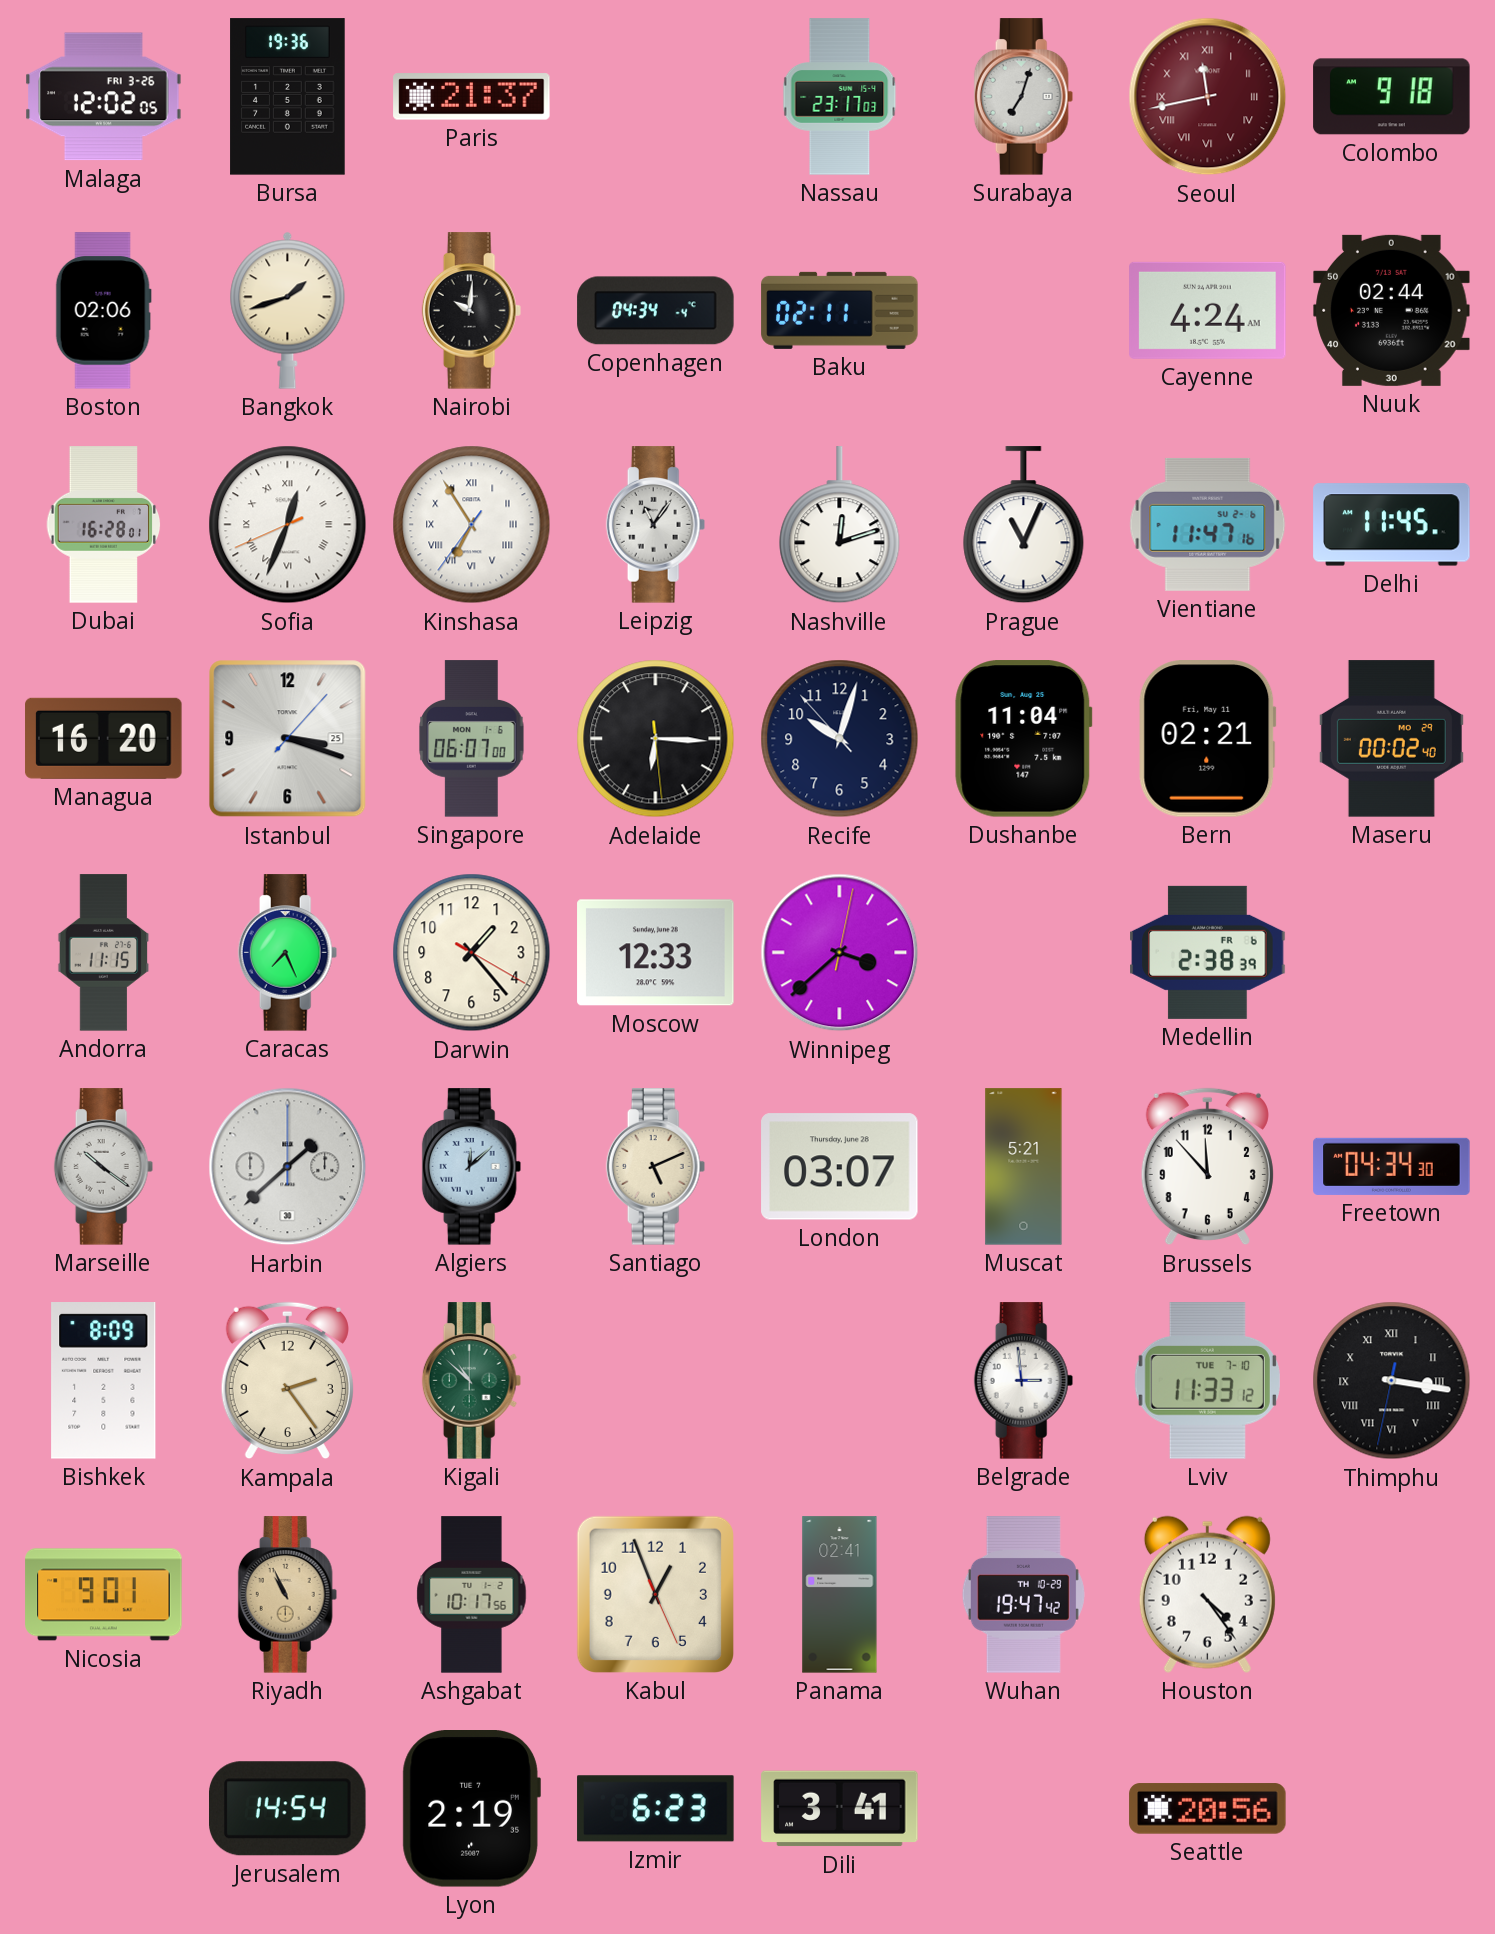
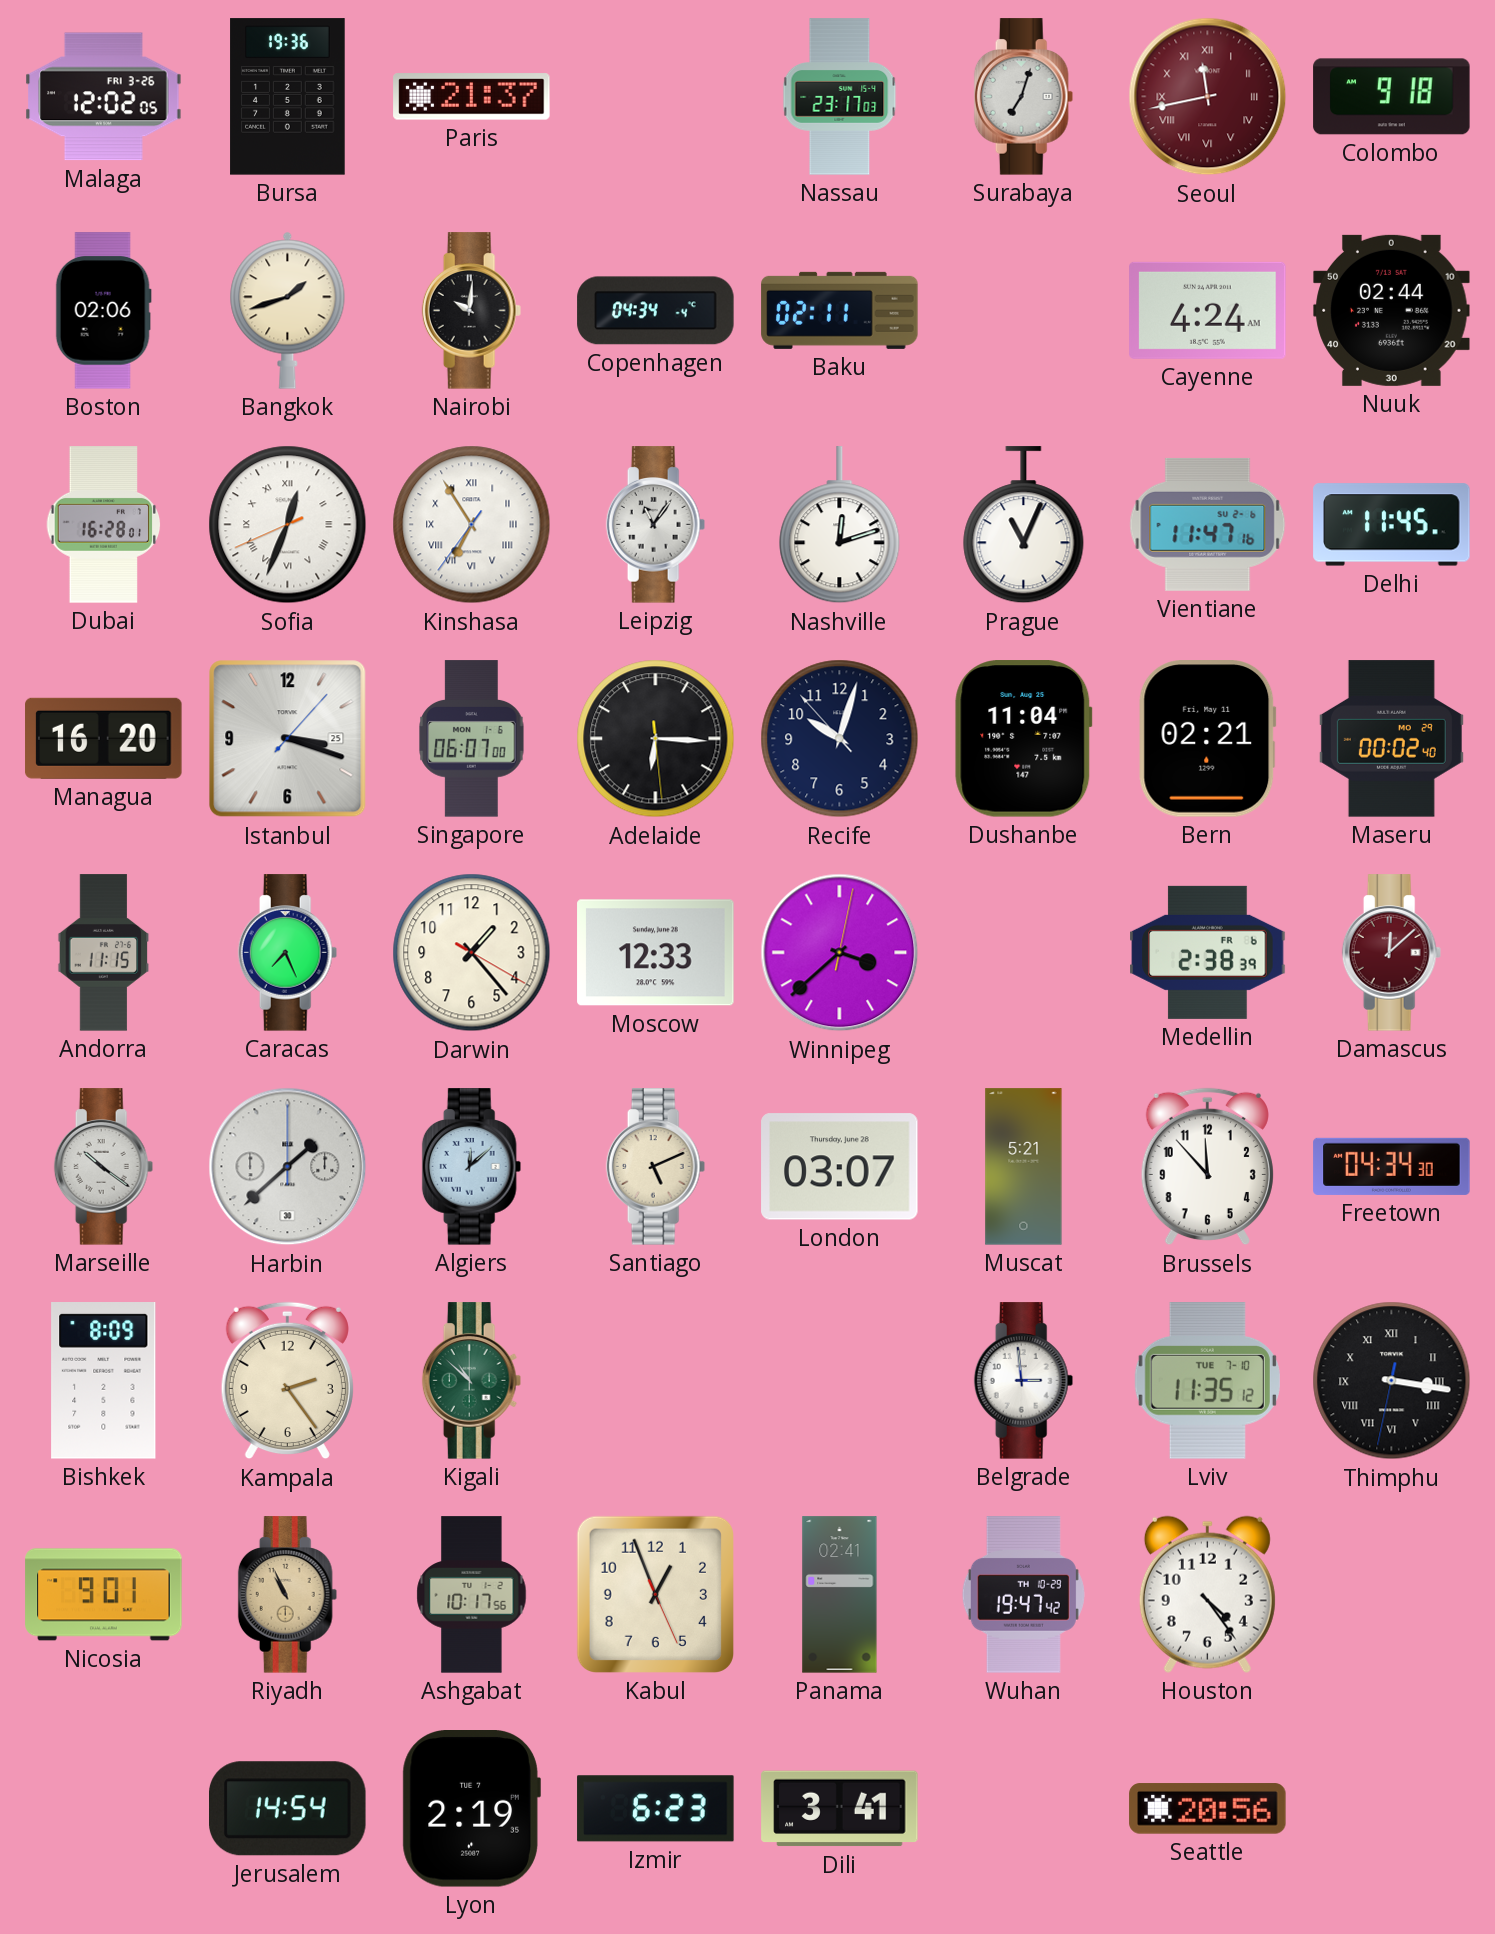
Damascus: none -> 12:08 (1392, 953)
Lviv: 11:33 -> 11:35 (1207, 1381)
